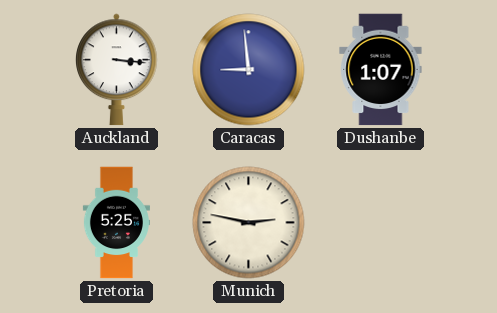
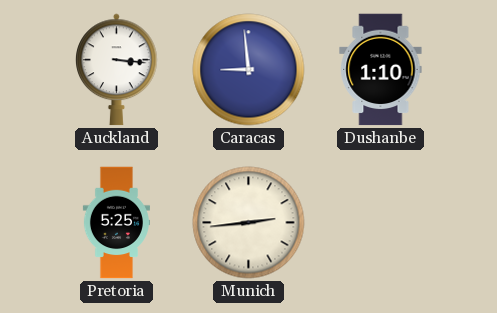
Dushanbe: 1:07 -> 1:10 (381, 70)
Munich: 2:47 -> 2:44 (249, 223)
